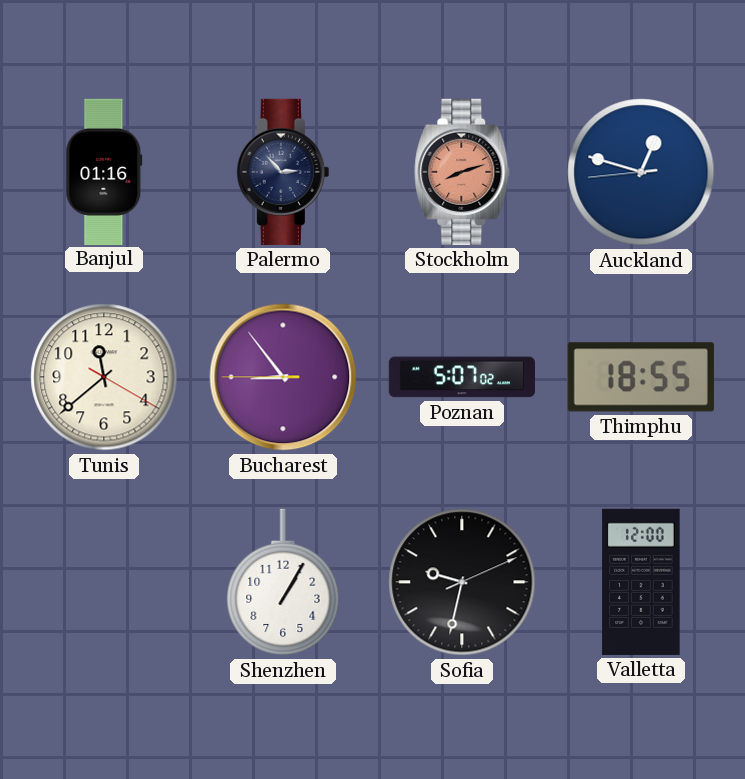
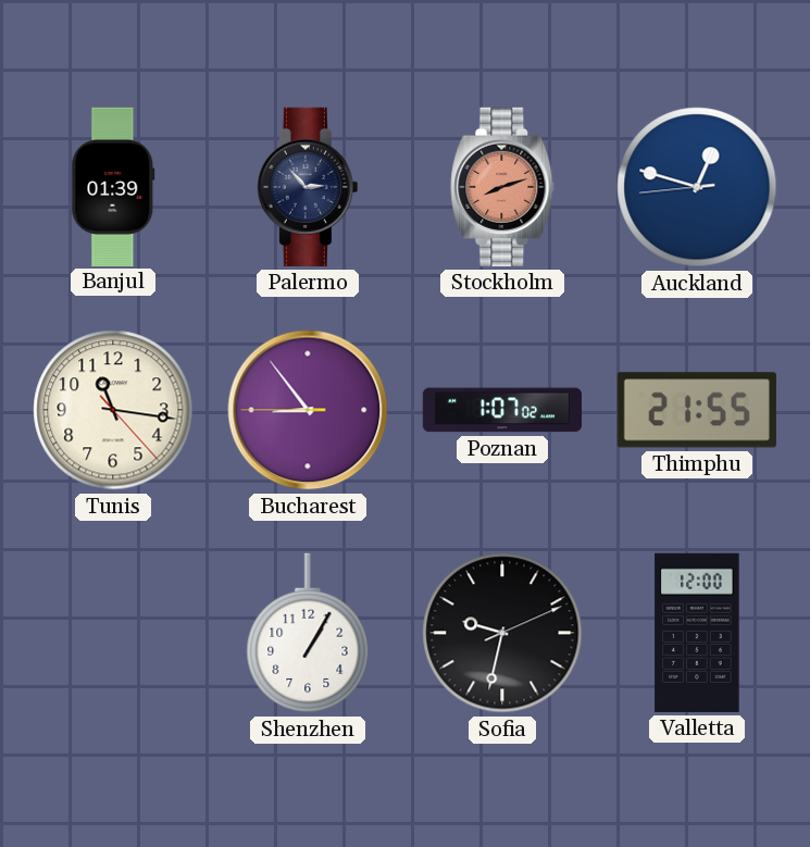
Banjul: 01:16 -> 01:39 (113, 186)
Tunis: 11:38 -> 11:16 (113, 410)
Poznan: 5:07 -> 1:07 (502, 410)
Thimphu: 18:55 -> 21:55 (697, 410)
